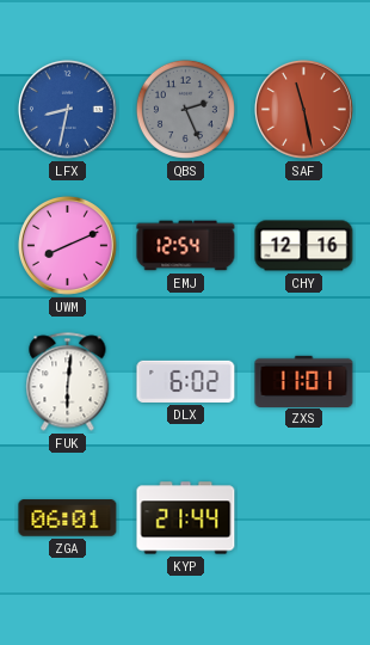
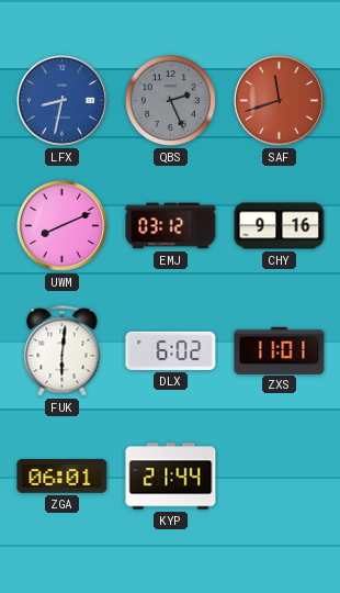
SAF: 11:28 -> 11:42 (279, 100)
EMJ: 12:54 -> 03:12 (171, 226)
CHY: 12:16 -> 9:16 (280, 226)
